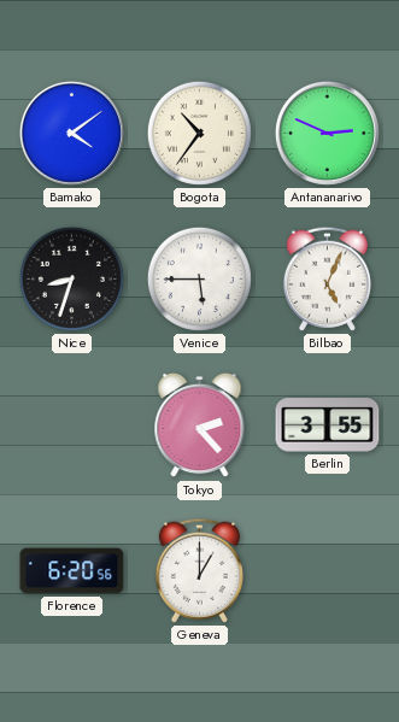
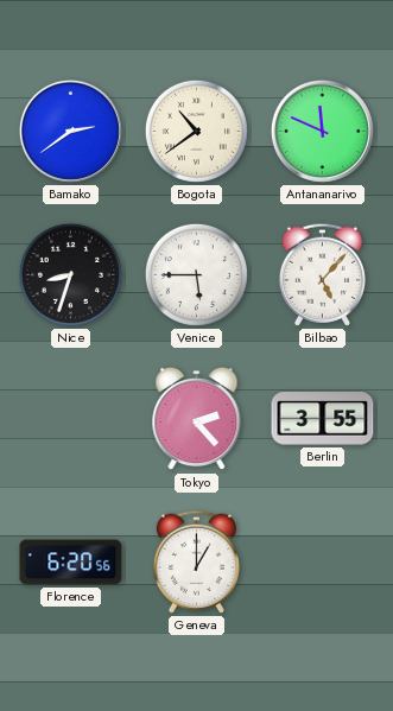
Bamako: 4:09 -> 2:39 (70, 131)
Bogota: 10:36 -> 10:39 (196, 131)
Antananarivo: 2:49 -> 11:49 (322, 131)
Bilbao: 5:04 -> 5:07 (322, 274)
